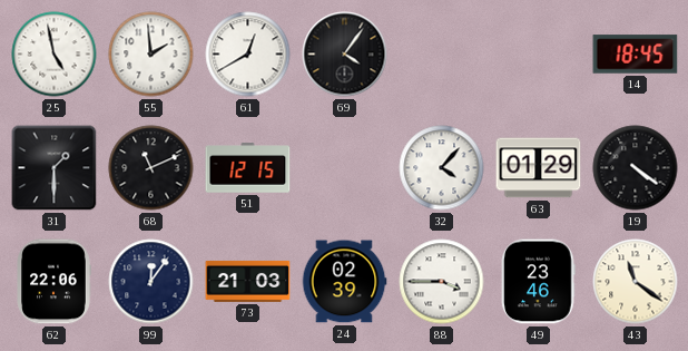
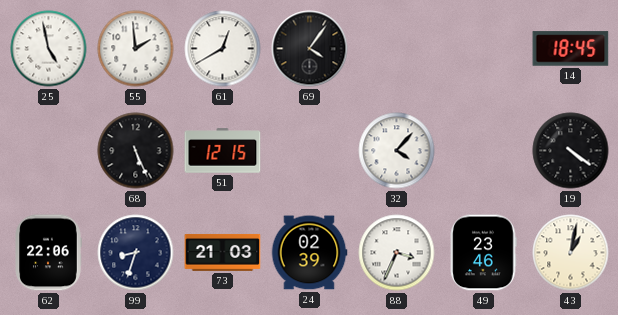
31: 1:30 -> none (55, 168)
68: 11:11 -> 5:26 (136, 151)
63: 01:29 -> none (539, 168)
99: 12:06 -> 8:33 (136, 253)
88: 3:45 -> 3:34 (397, 253)
43: 11:21 -> 1:02 (571, 253)
